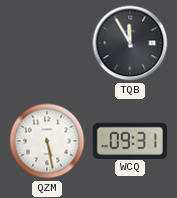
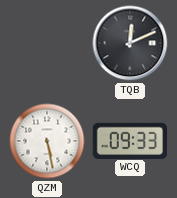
TQB: 11:55 -> 12:11 (130, 43)
WCQ: 09:31 -> 09:33 (130, 140)
